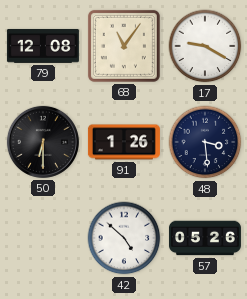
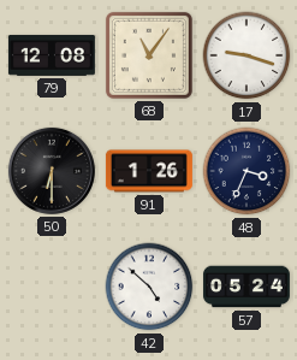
17: 9:20 -> 9:18 (246, 55)
48: 3:29 -> 3:34 (246, 171)
57: 05:26 -> 05:24 (246, 287)
